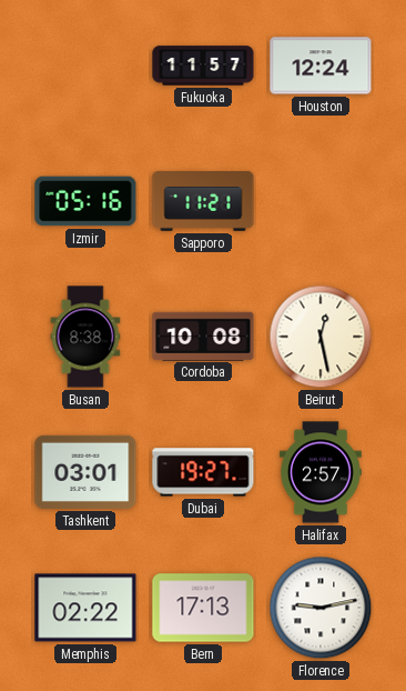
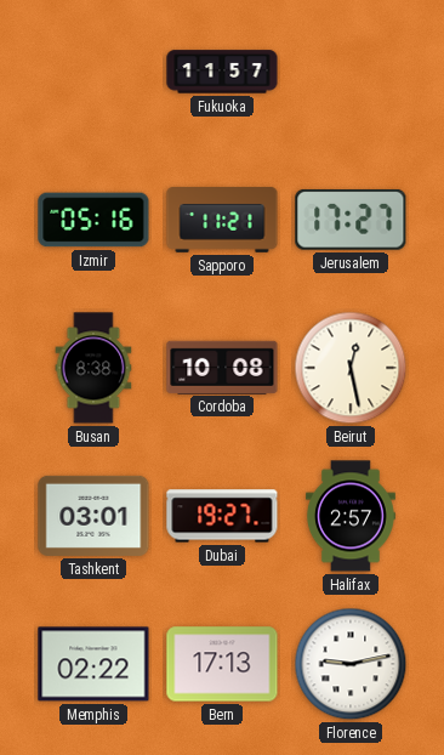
Houston: 12:24 -> none (321, 66)
Jerusalem: none -> 17:27 (351, 220)
